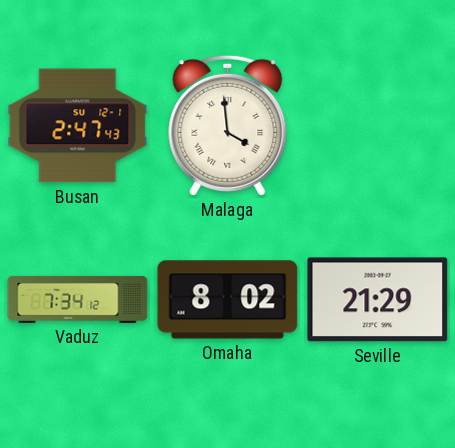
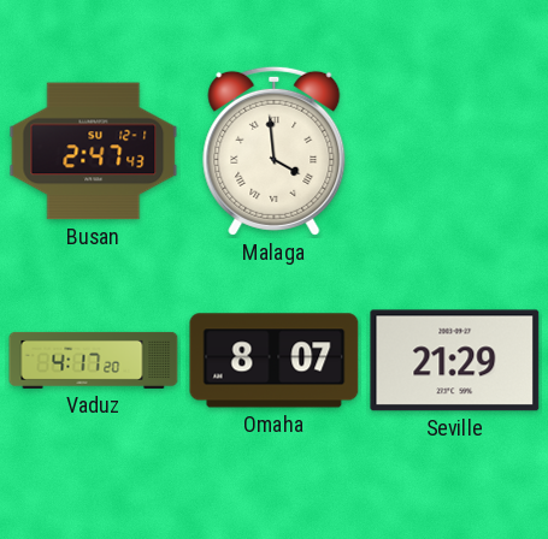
Vaduz: 7:34 -> 4:17 (94, 360)
Omaha: 8:02 -> 8:07 (275, 361)
